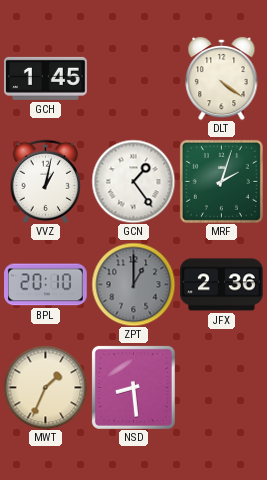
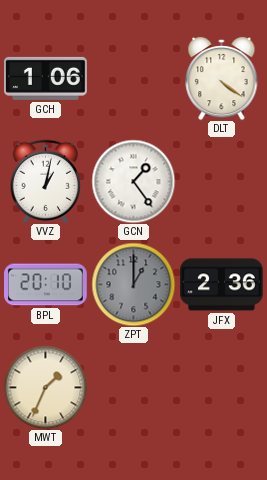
GCH: 1:45 -> 1:06 (46, 78)
MRF: 2:03 -> none (221, 181)
NSD: 8:29 -> none (133, 387)
